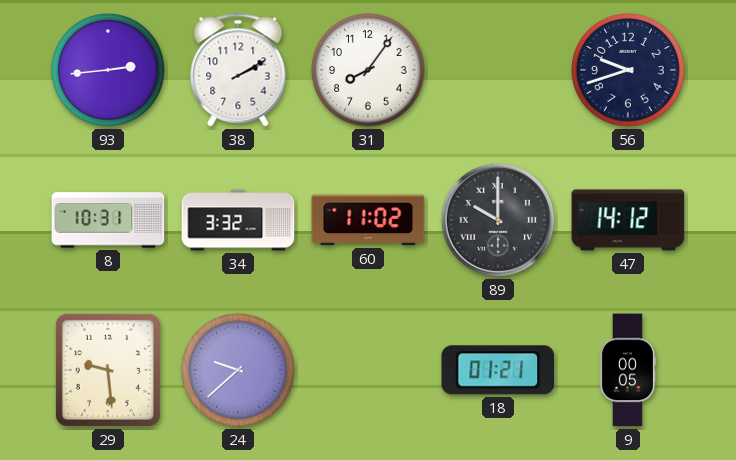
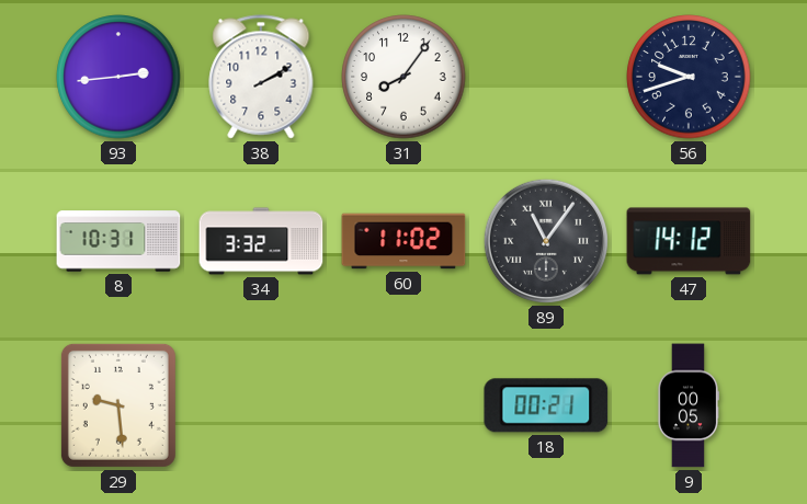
89: 10:00 -> 11:06 (546, 241)
24: 9:38 -> none (238, 370)
18: 01:21 -> 00:21 (546, 405)
